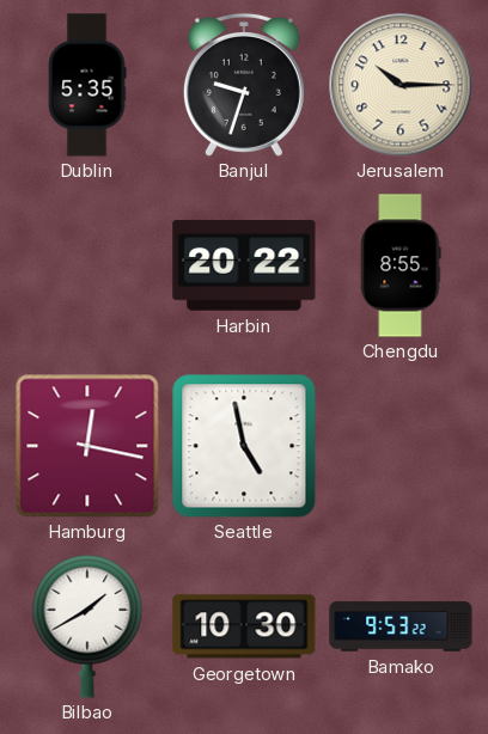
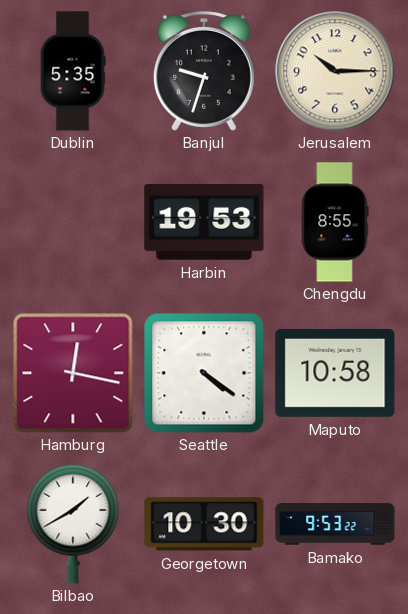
Harbin: 20:22 -> 19:53 (204, 222)
Seattle: 4:58 -> 4:21 (204, 373)
Maputo: none -> 10:58 (335, 373)
